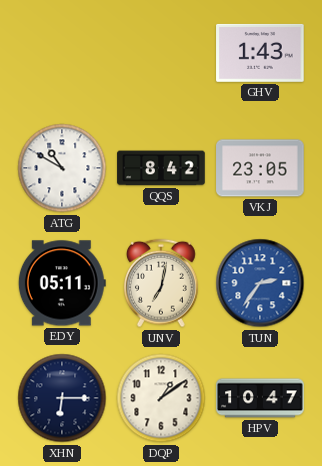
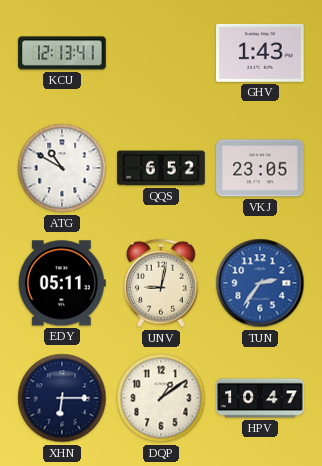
KCU: none -> 12:13 (62, 53)
QQS: 8:42 -> 6:52 (161, 168)
UNV: 7:02 -> 9:02 (161, 283)
